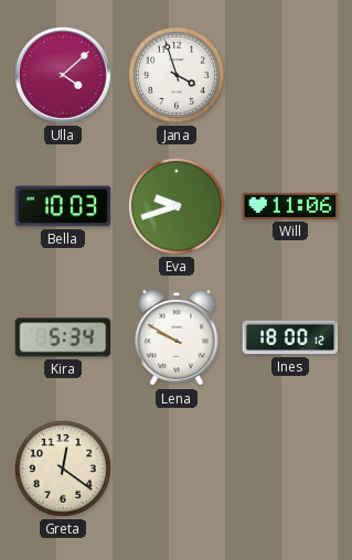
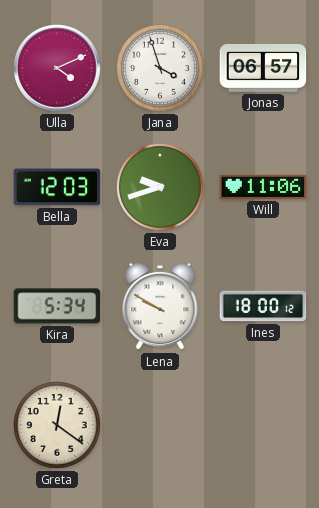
Ulla: 4:08 -> 4:11 (57, 68)
Jonas: none -> 06:57 (263, 68)
Bella: 10:03 -> 12:03 (57, 187)
